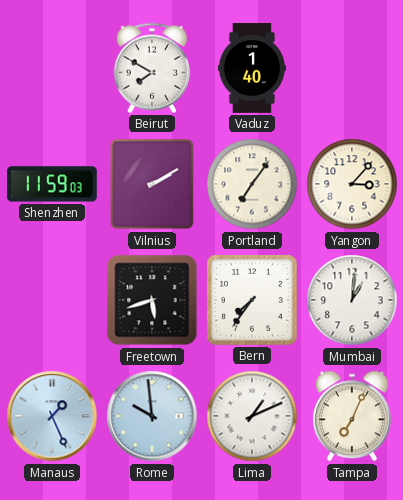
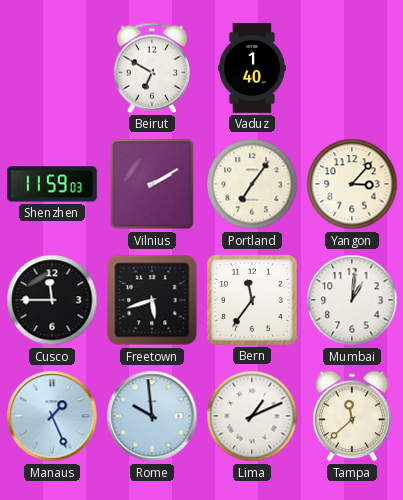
Beirut: 7:50 -> 6:50 (152, 68)
Cusco: none -> 11:45 (52, 300)
Bern: 7:36 -> 11:36 (252, 300)
Tampa: 7:04 -> 11:38 (352, 416)
